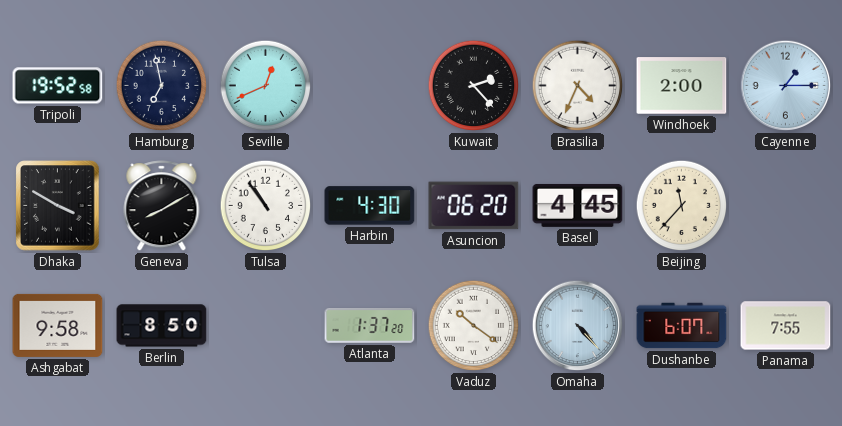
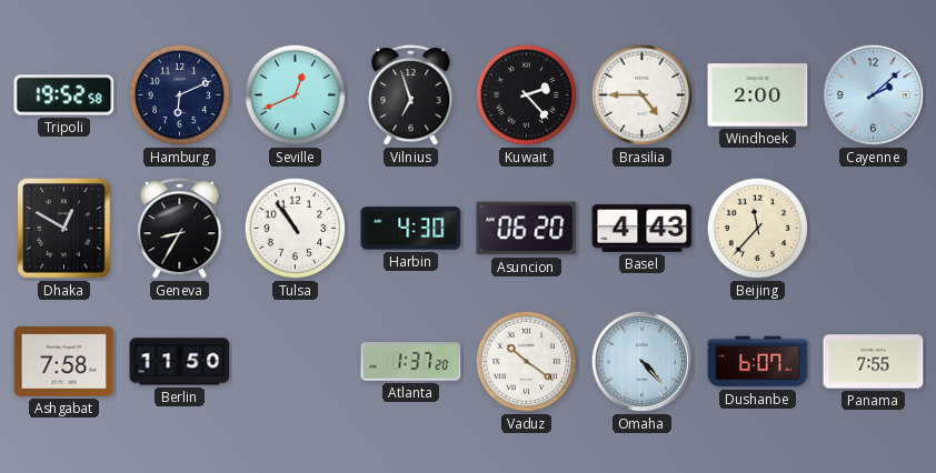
Hamburg: 6:58 -> 6:11 (180, 95)
Vilnius: none -> 6:57 (411, 95)
Brasilia: 4:34 -> 4:45 (643, 95)
Cayenne: 1:15 -> 2:08 (874, 95)
Dhaka: 3:50 -> 12:50 (64, 229)
Geneva: 8:10 -> 8:35 (180, 229)
Basel: 4:45 -> 4:43 (643, 229)
Ashgabat: 9:58 -> 7:58 (64, 361)
Berlin: 8:50 -> 11:50 (180, 362)
